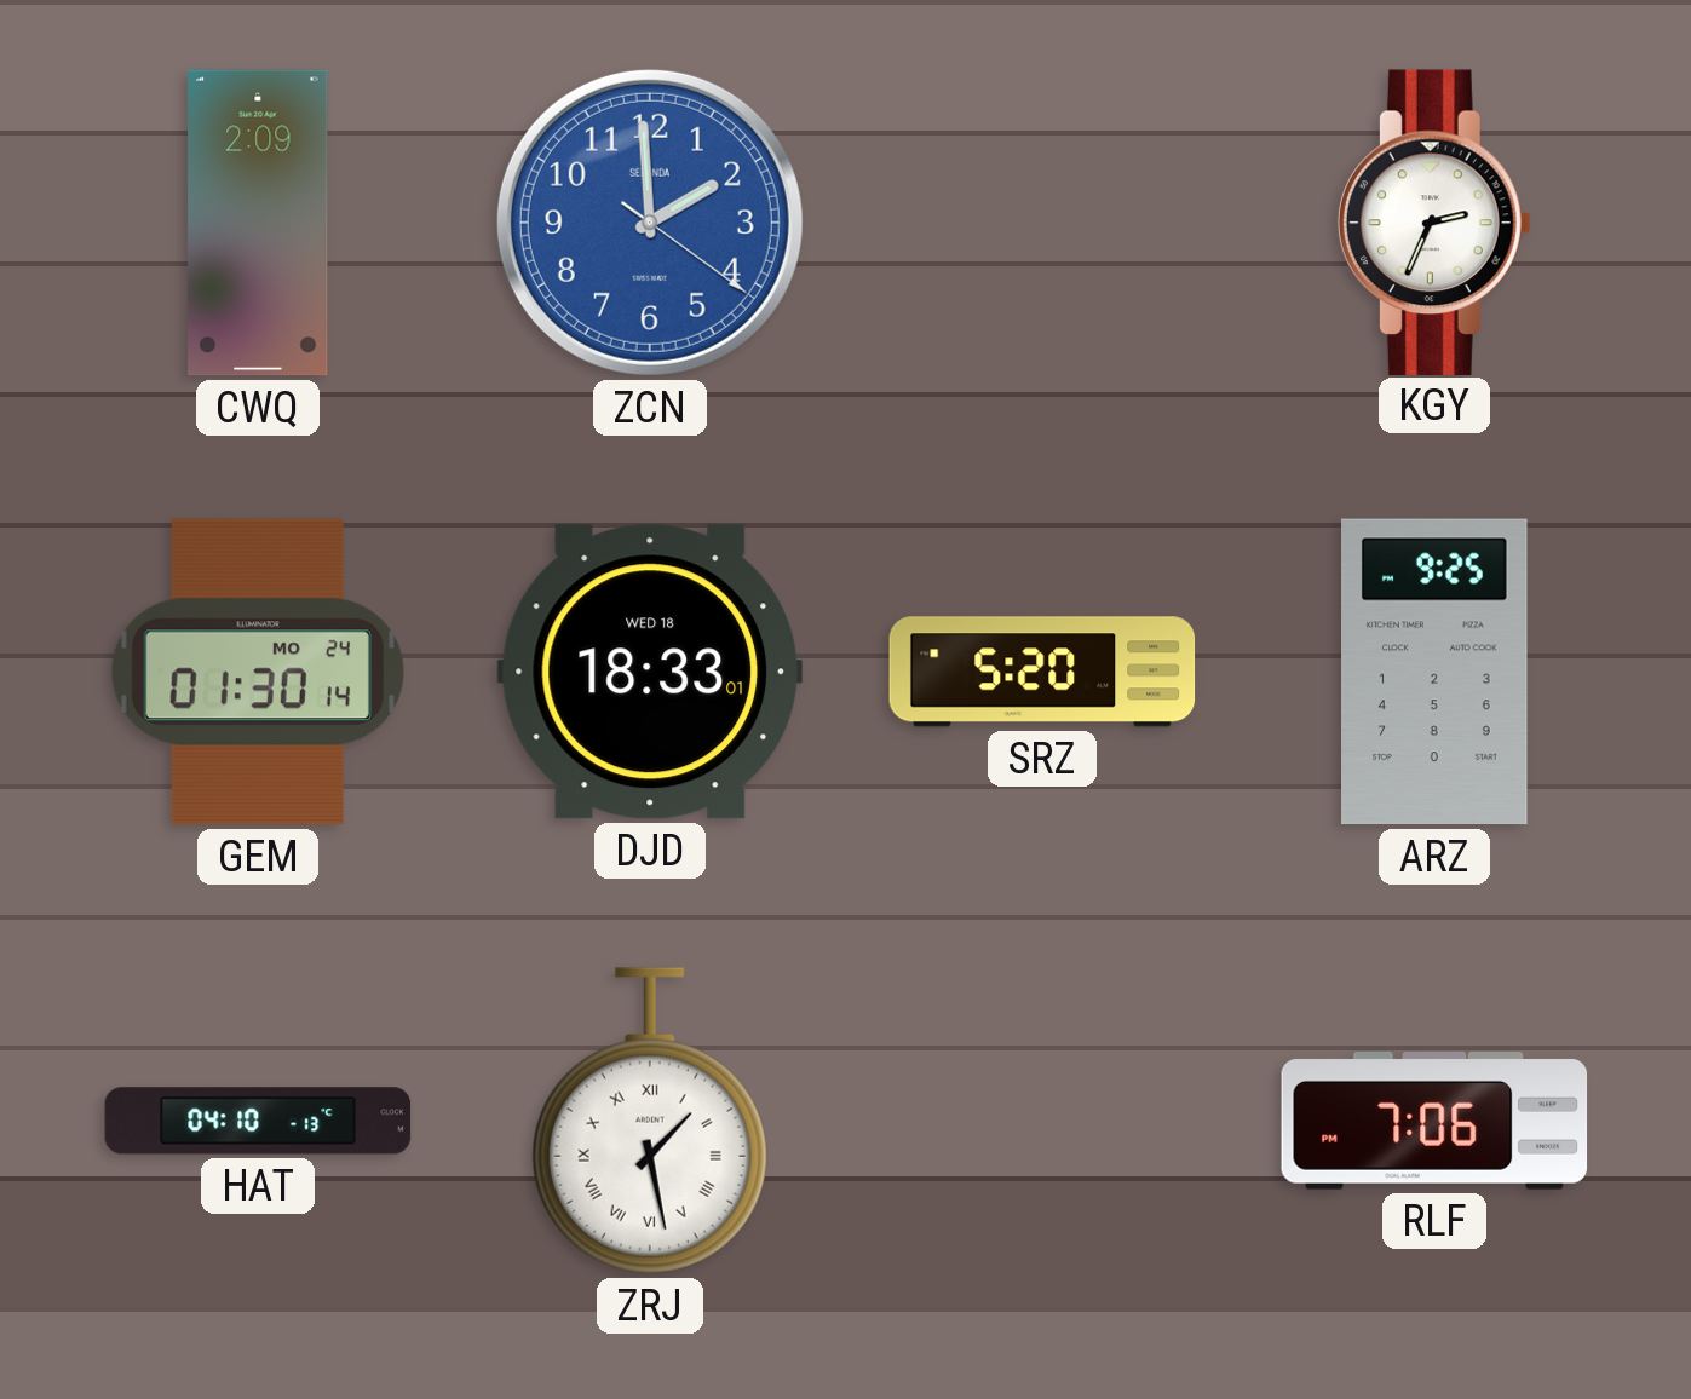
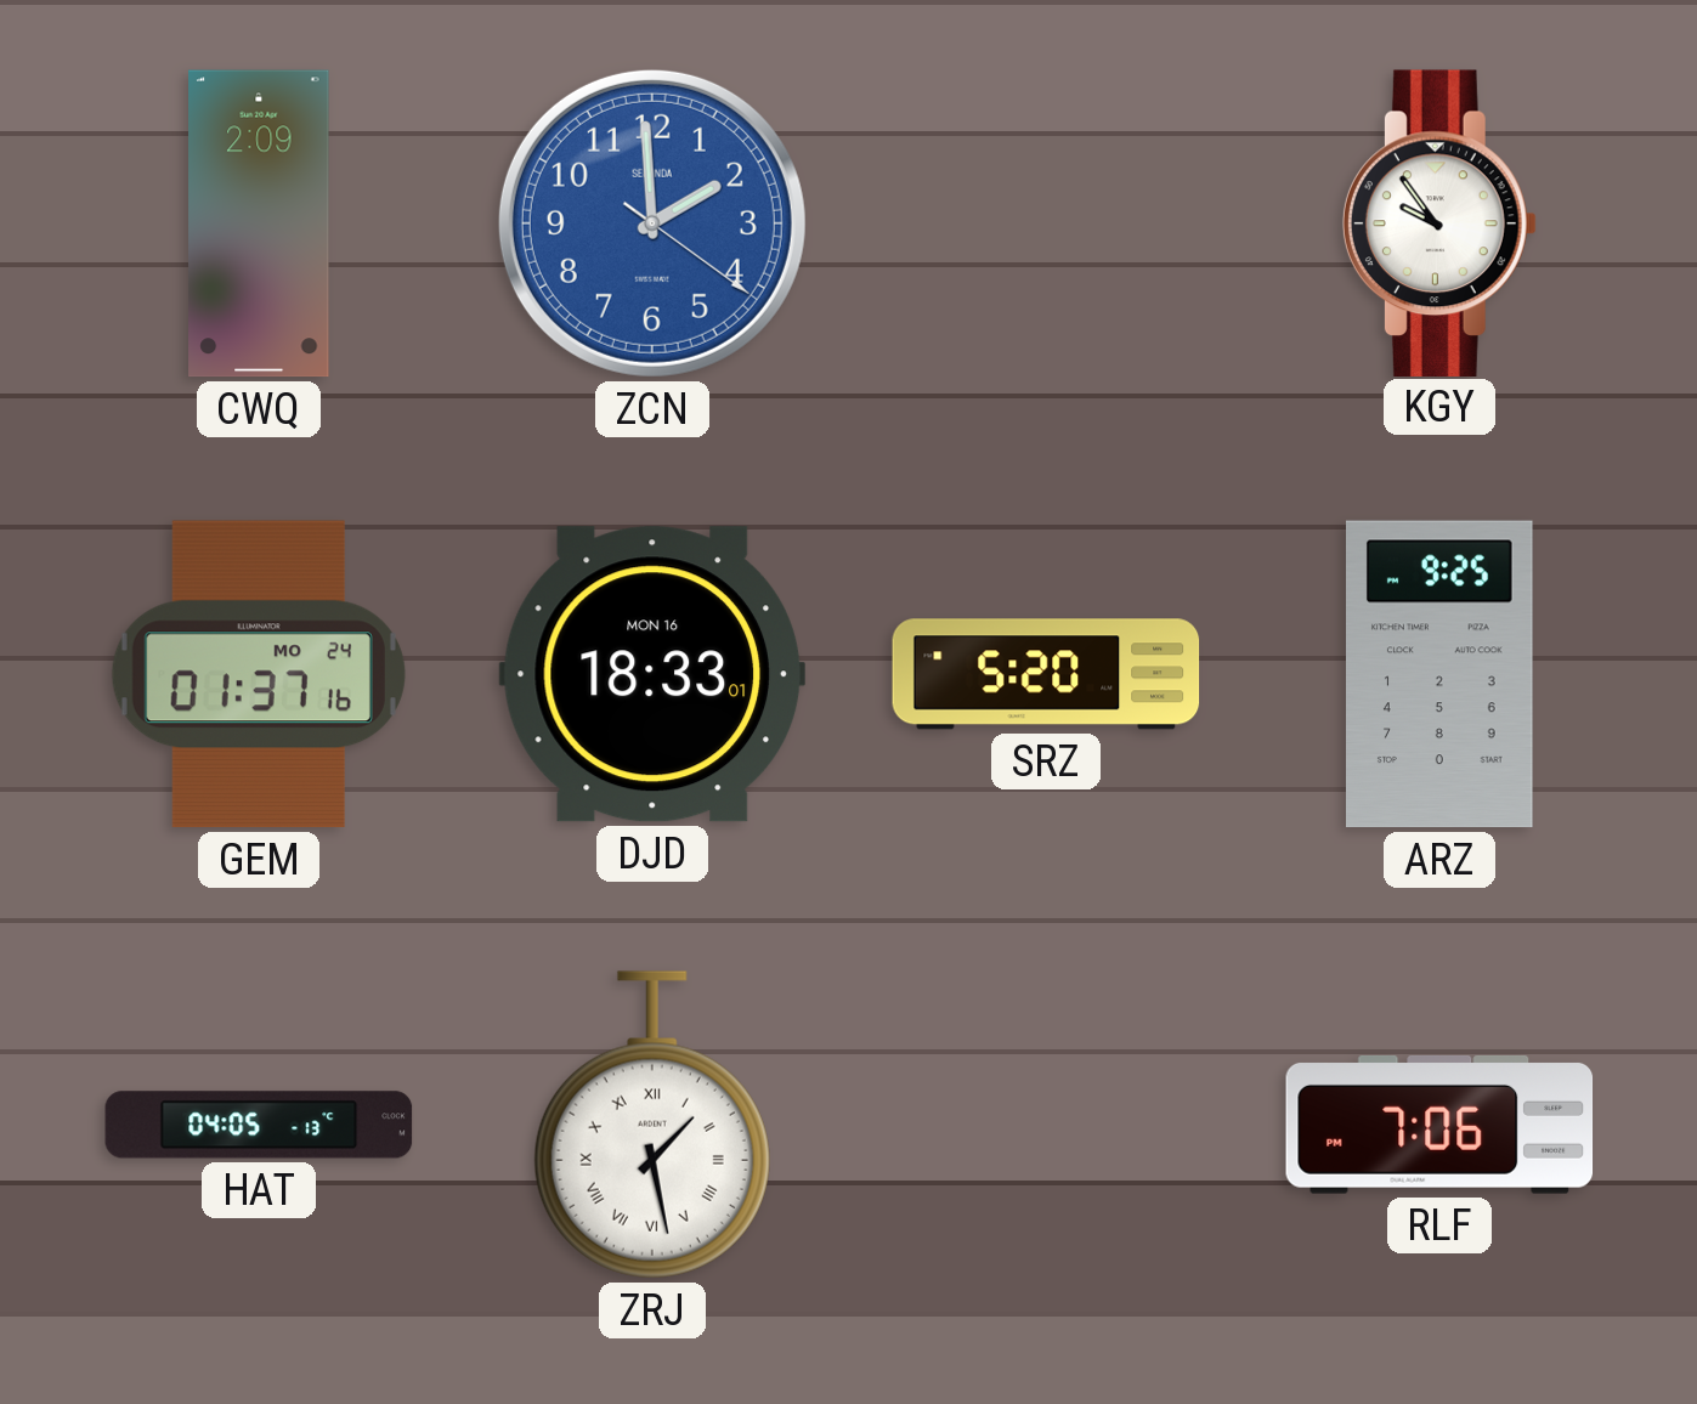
KGY: 2:34 -> 9:54 (1439, 222)
GEM: 01:30 -> 01:37 (259, 674)
DJD date: WED 18 -> MON 16 (652, 674)
HAT: 04:10 -> 04:05 (259, 1125)
